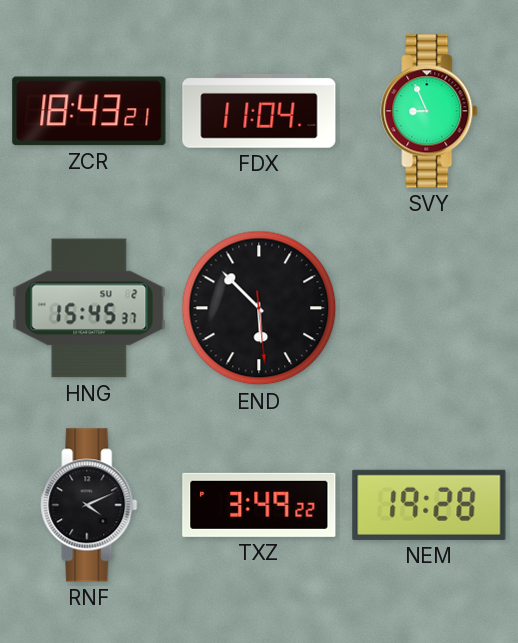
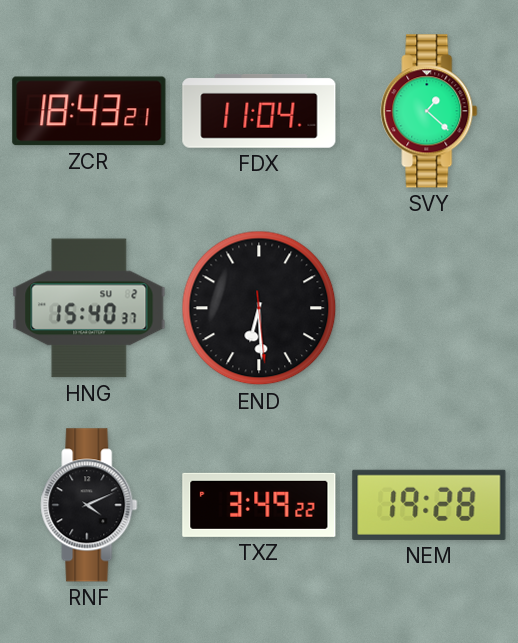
SVY: 8:56 -> 1:22 (429, 111)
HNG: 15:45 -> 15:40 (89, 308)
END: 5:52 -> 6:29 (259, 308)
